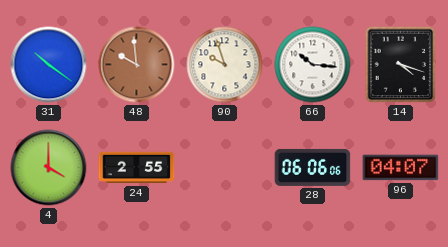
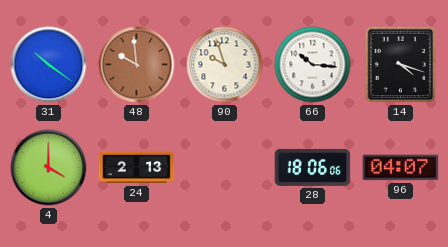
24: 2:55 -> 2:13 (137, 168)
28: 06:06 -> 18:06 (313, 167)
